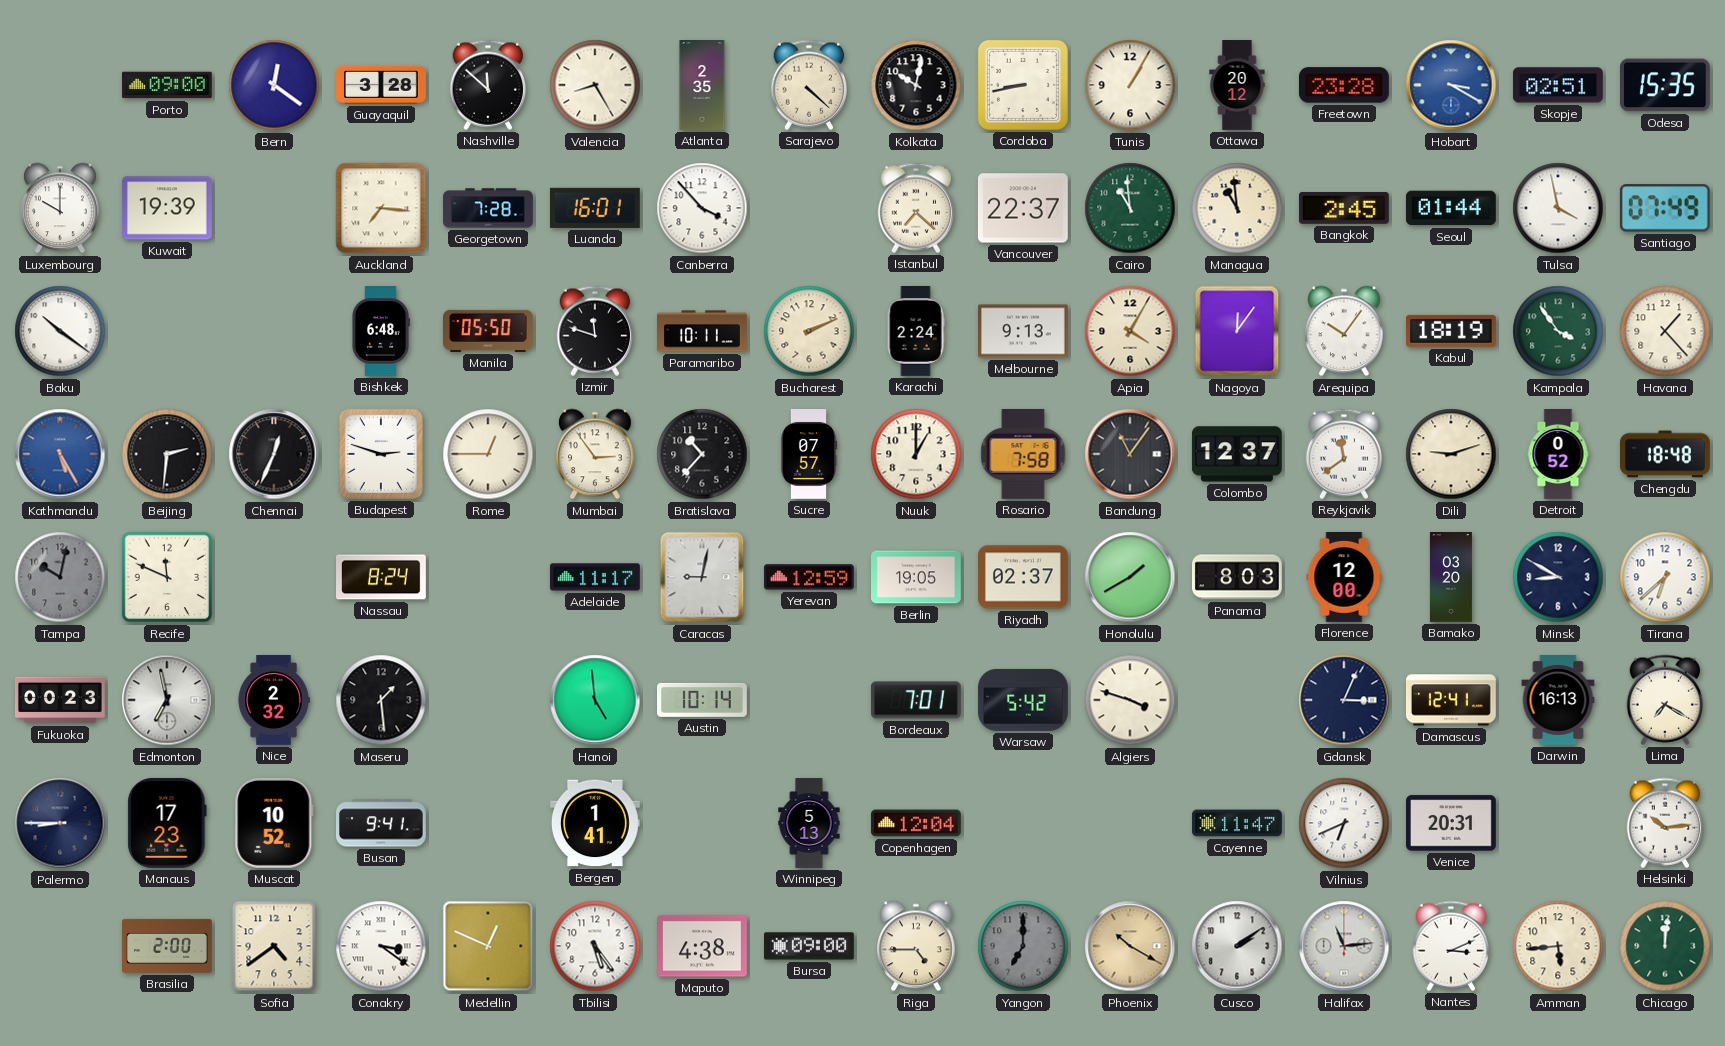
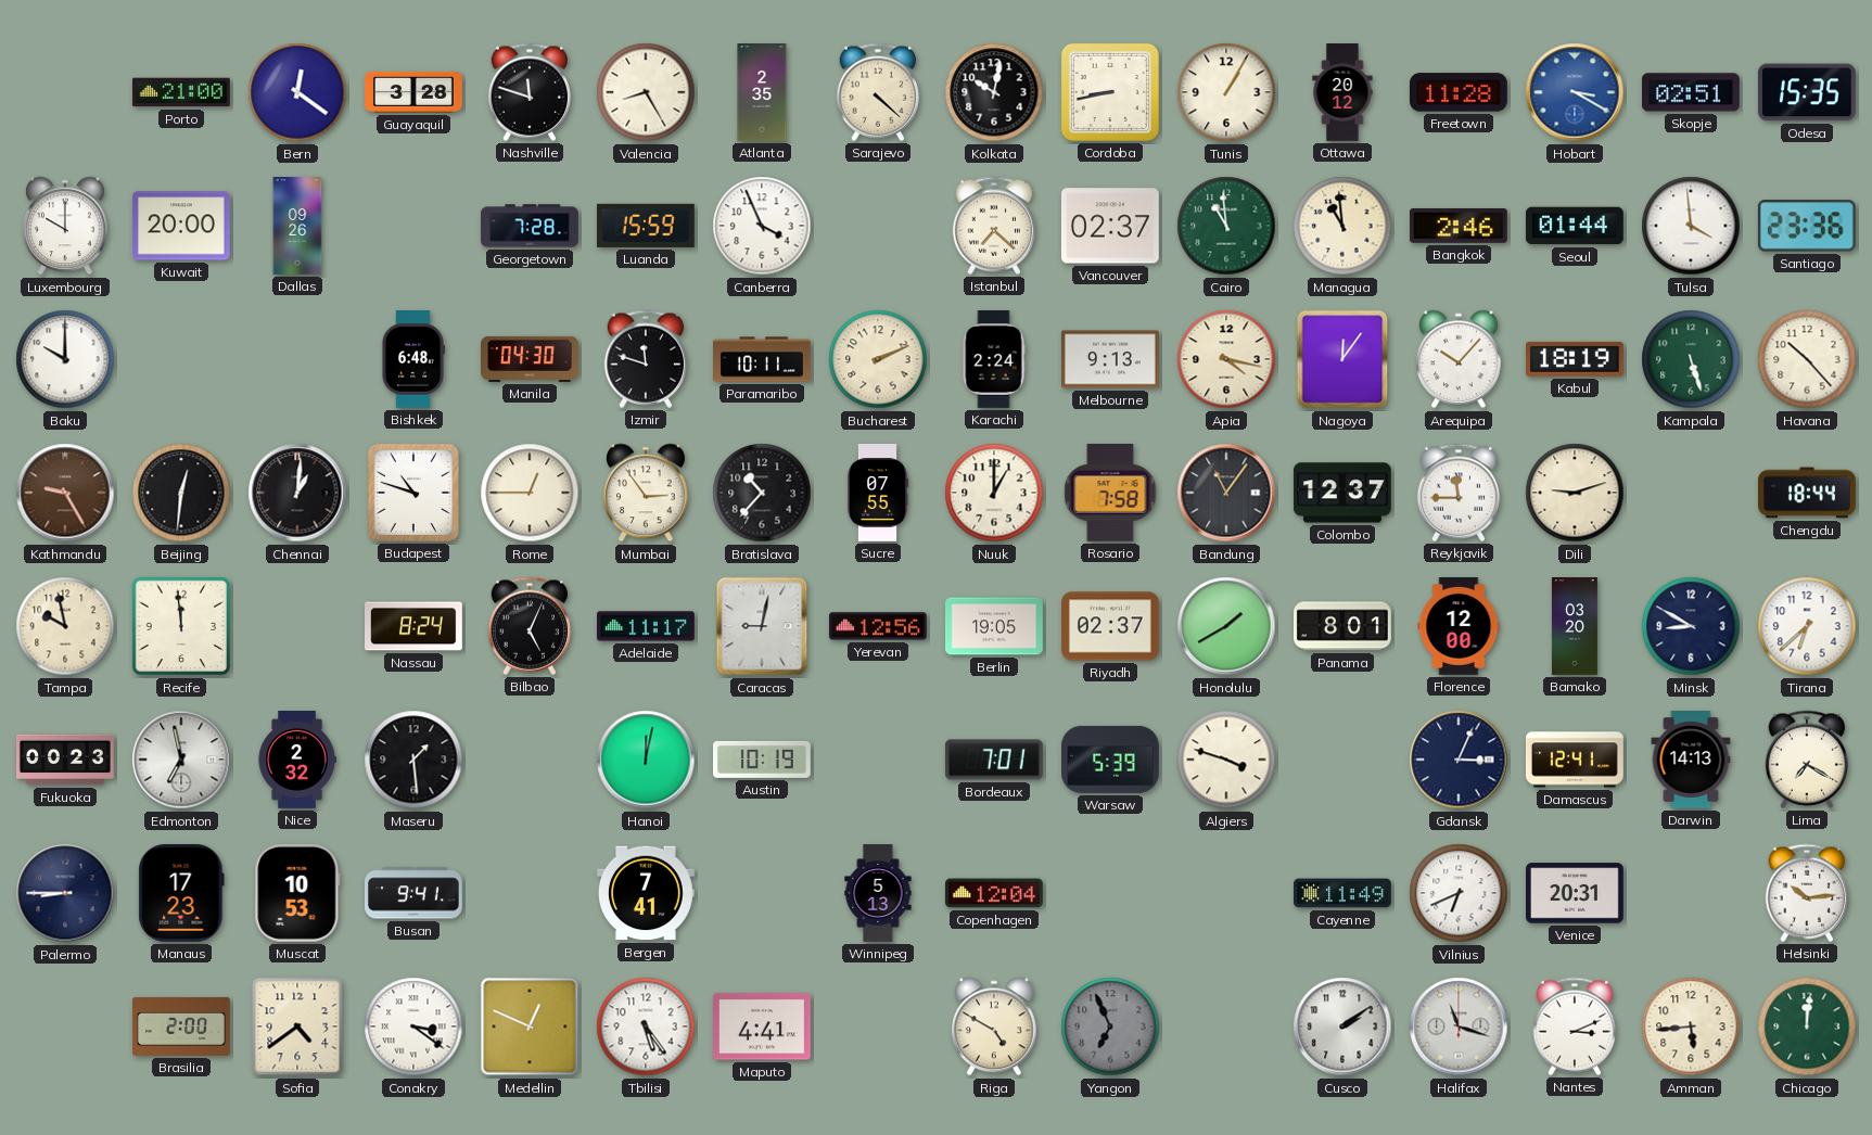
Porto: 09:00 -> 21:00 (181, 92)
Nashville: 11:52 -> 11:48 (530, 92)
Freetown: 23:28 -> 11:28 (1459, 92)
Kuwait: 19:39 -> 20:00 (182, 226)
Dallas: none -> 09:26 (297, 226)
Auckland: 7:16 -> none (381, 208)
Luanda: 16:01 -> 15:59 (646, 226)
Canberra: 3:53 -> 3:56 (762, 226)
Vancouver: 22:37 -> 02:37 (1110, 226)
Bangkok: 2:45 -> 2:46 (1459, 226)
Tulsa: 3:58 -> 3:59 (1691, 226)
Santiago: 07:49 -> 23:36 (1807, 226)
Baku: 10:21 -> 10:00 (65, 359)
Manila: 05:50 -> 04:30 (531, 359)
Apia: 4:05 -> 4:17 (1226, 359)
Arequipa: 10:06 -> 10:07 (1460, 359)
Kampala: 3:54 -> 5:27 (1691, 359)
Havana: 1:23 -> 10:23 (1807, 359)
Kathmandu: 5:25 -> 9:25 (65, 493)
Kathmandu dial: blue -> brown (65, 493)
Beijing: 2:31 -> 12:31 (181, 493)
Chennai: 12:34 -> 1:01 (297, 493)
Budapest: 2:48 -> 10:48 (413, 493)
Sucre: 07:57 -> 07:55 (878, 494)
Reykjavik: 11:39 -> 11:45 (1459, 493)
Detroit: 0:52 -> none (1558, 455)
Chengdu: 18:48 -> 18:44 (1808, 493)
Tampa: 10:02 -> 9:58 (65, 626)
Tampa dial: grey -> cream (65, 626)
Recife: 11:49 -> 11:59 (181, 626)
Bilbao: none -> 5:04 (530, 626)
Yerevan: 12:59 -> 12:56 (878, 626)
Panama: 8:03 -> 8:01 (1343, 626)
Hanoi: 4:59 -> 12:02 (646, 760)
Austin: 10:14 -> 10:19 (763, 760)
Warsaw: 5:42 -> 5:39 (1111, 760)
Darwin: 16:13 -> 14:13 (1691, 761)
Muscat: 10:52 -> 10:53 (297, 893)
Bergen: 1:41 -> 7:41 (647, 893)
Cayenne: 11:47 -> 11:49 (1343, 893)
Maputo: 4:38 -> 4:41 (763, 1026)
Bursa: 09:00 -> none (810, 946)
Riga: 4:45 -> 4:50 (995, 1026)
Yangon: 7:00 -> 6:56 (1110, 1026)
Phoenix: 10:20 -> none (1130, 946)
Halifax: 11:14 -> 11:18 (1459, 1026)
